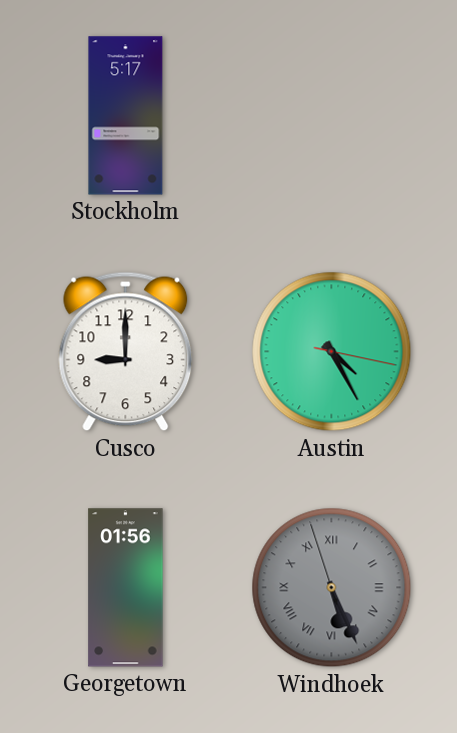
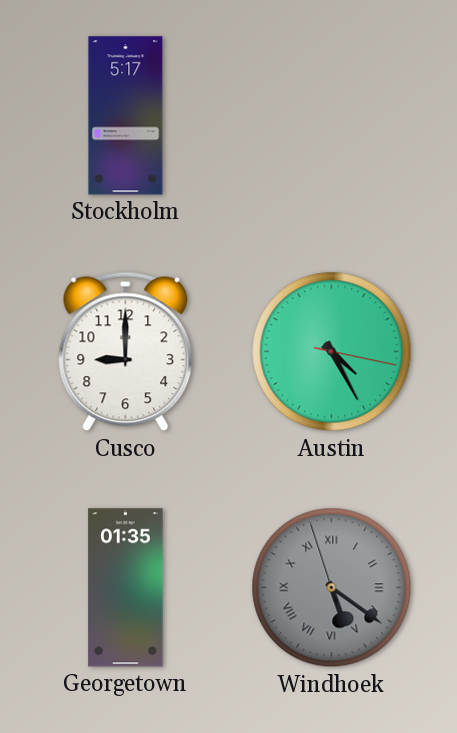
Georgetown: 01:56 -> 01:35 (126, 588)
Windhoek: 5:25 -> 5:20 (332, 588)
